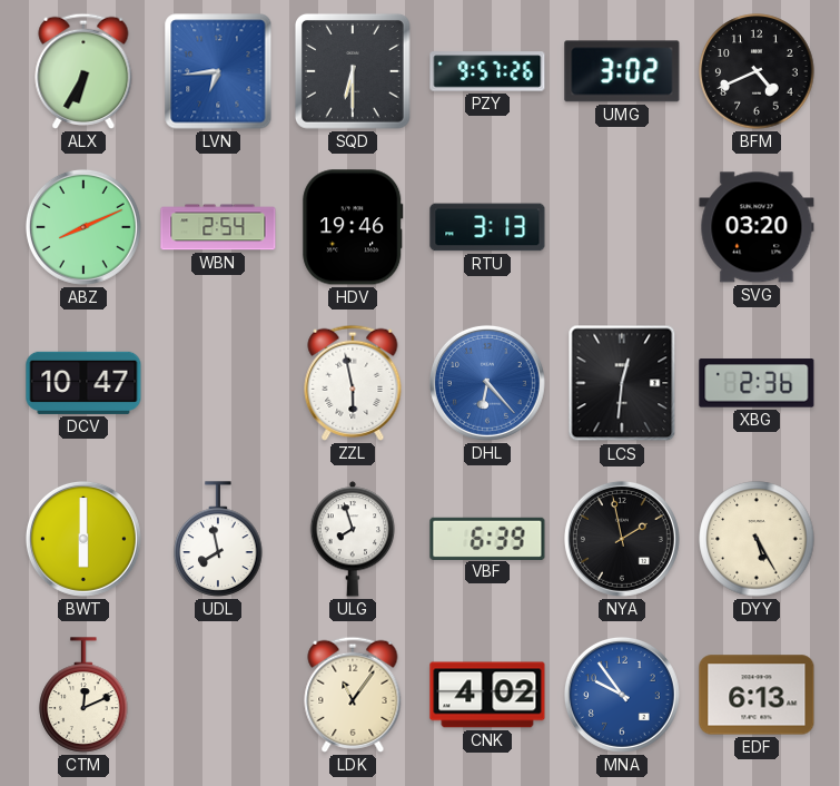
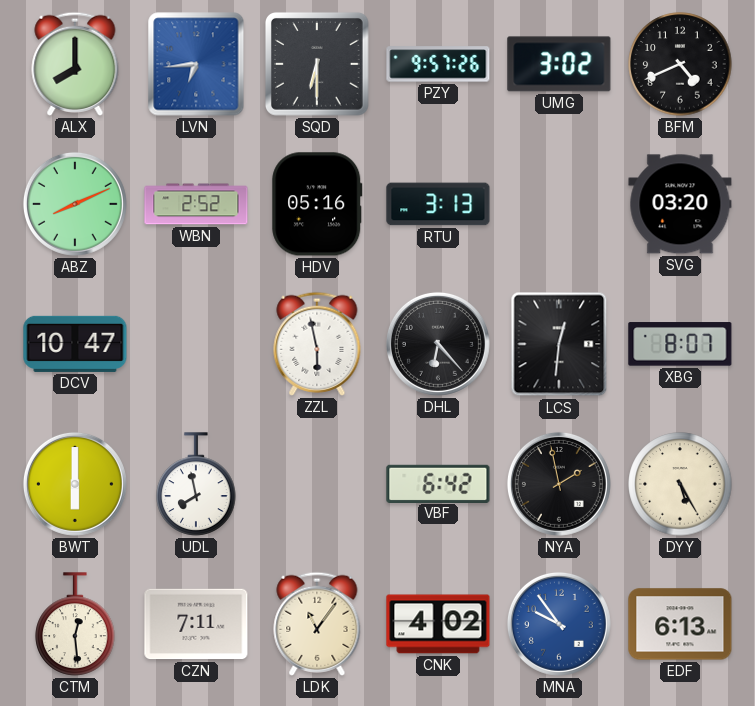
ALX: 6:35 -> 8:00 (75, 64)
WBN: 2:54 -> 2:52 (196, 204)
HDV: 19:46 -> 05:16 (317, 204)
DHL dial: blue -> black (438, 344)
XBG: 2:36 -> 8:07 (680, 344)
ULG: 7:57 -> none (353, 539)
VBF: 6:39 -> 6:42 (438, 483)
CTM: 12:11 -> 12:29 (75, 624)
CZN: none -> 7:11 (196, 624)
